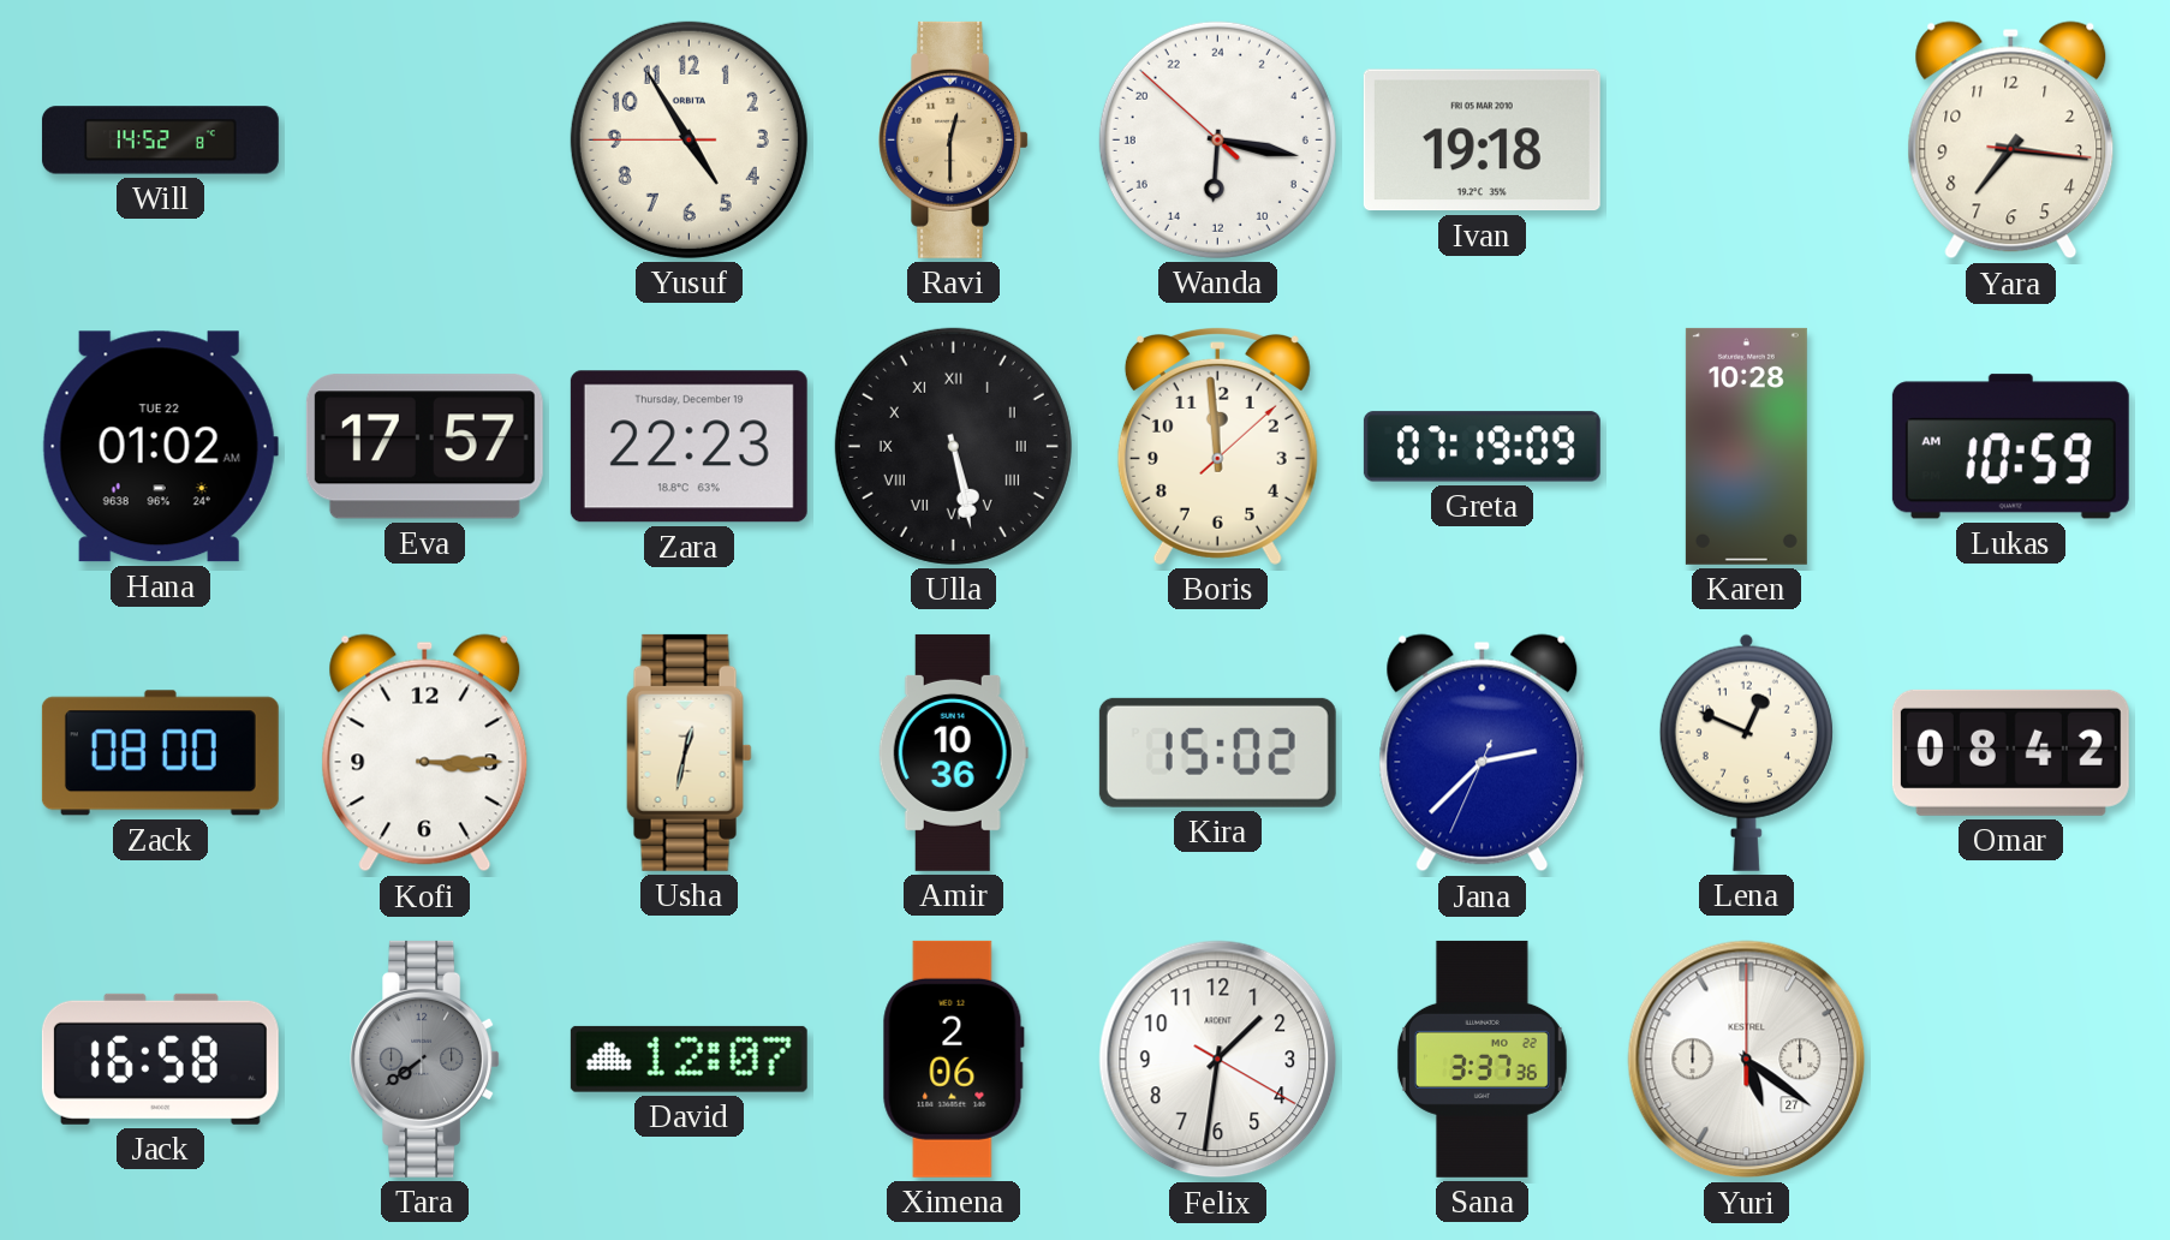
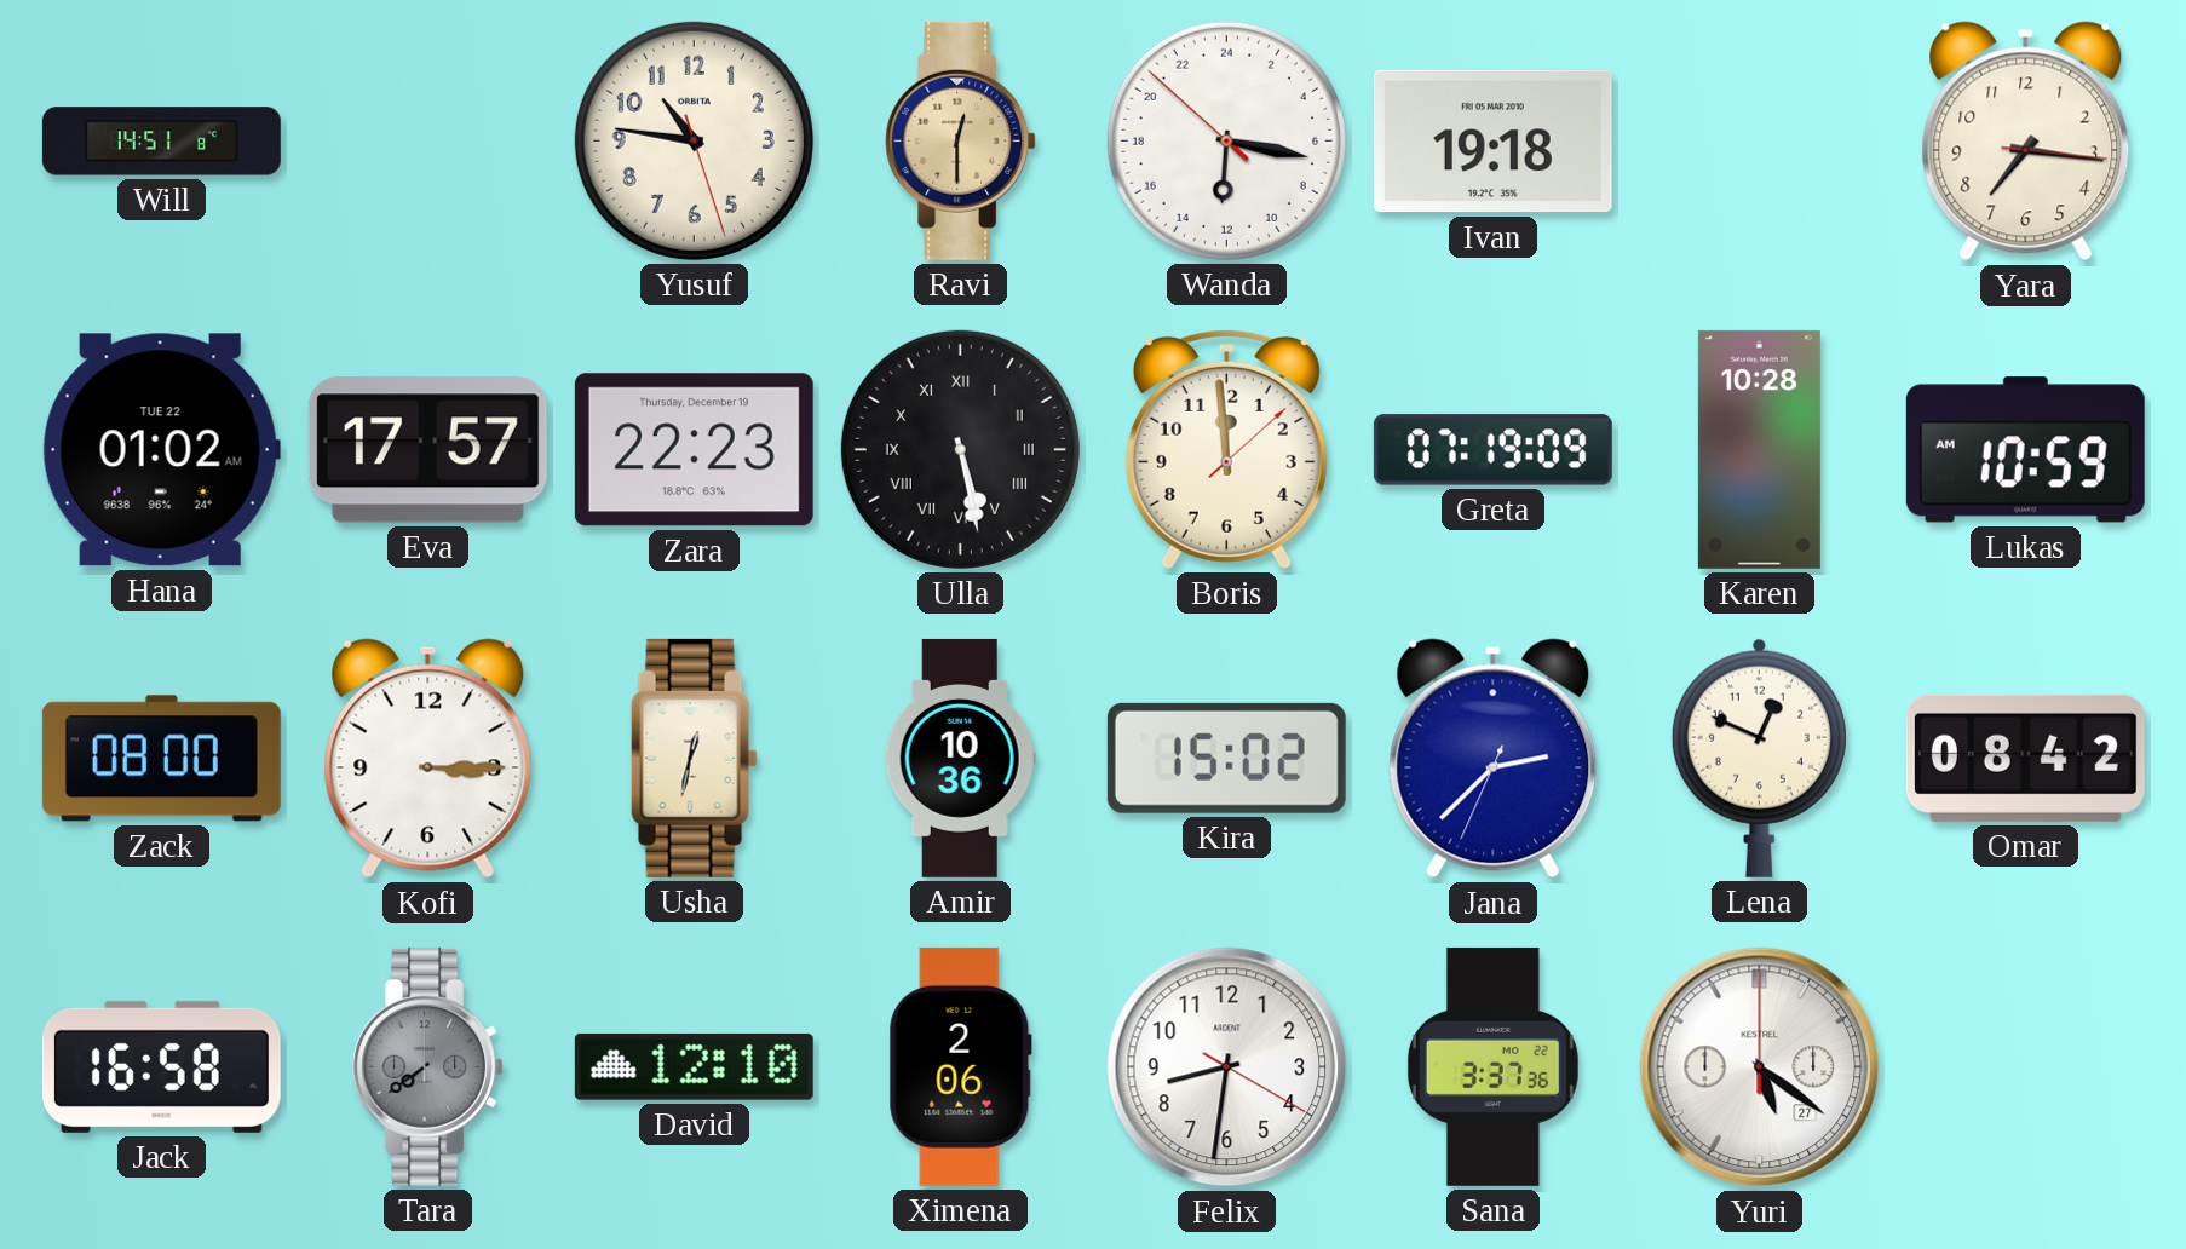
Will: 14:52 -> 14:51 (161, 142)
Yusuf: 4:54 -> 10:46 (694, 140)
David: 12:07 -> 12:10 (694, 1066)
Felix: 1:31 -> 8:31 (1227, 1067)
